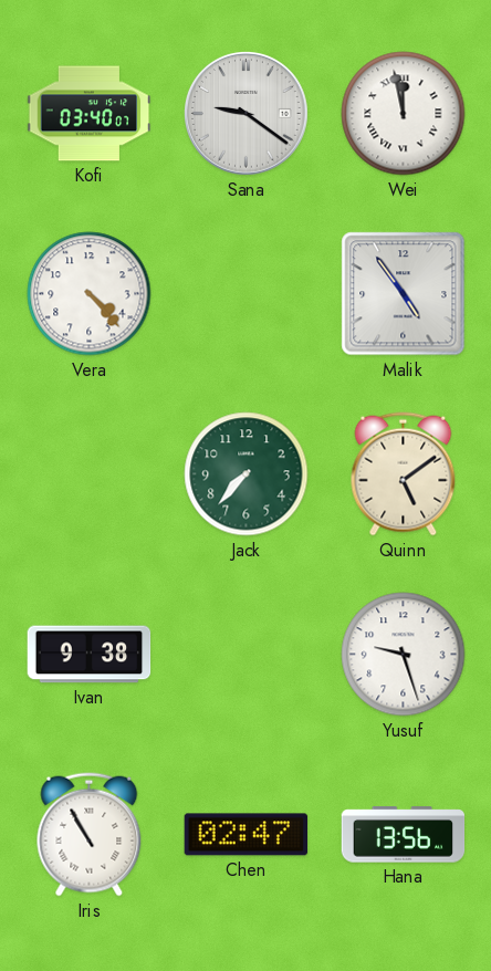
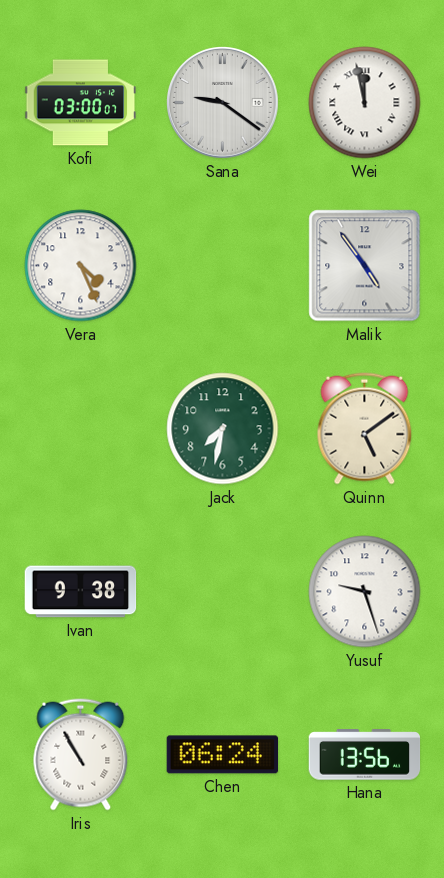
Kofi: 03:40 -> 03:00 (81, 103)
Vera: 4:23 -> 4:26 (81, 266)
Jack: 7:37 -> 7:32 (223, 429)
Chen: 02:47 -> 06:24 (223, 755)
